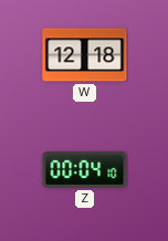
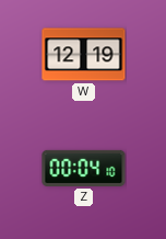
W: 12:18 -> 12:19 (84, 55)
